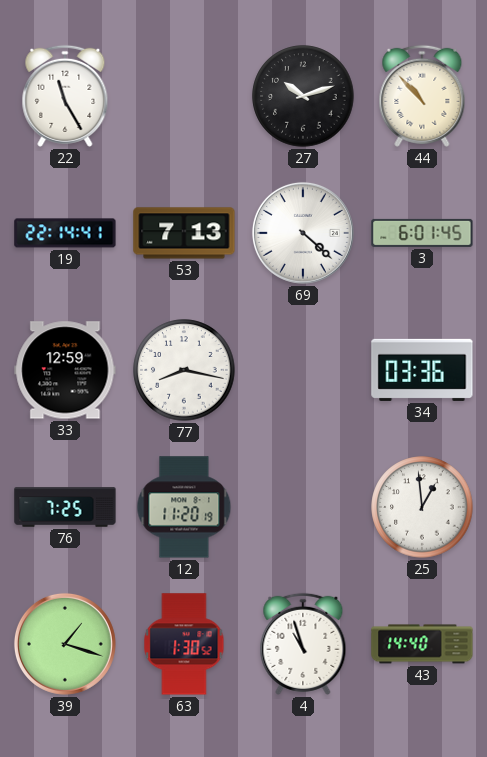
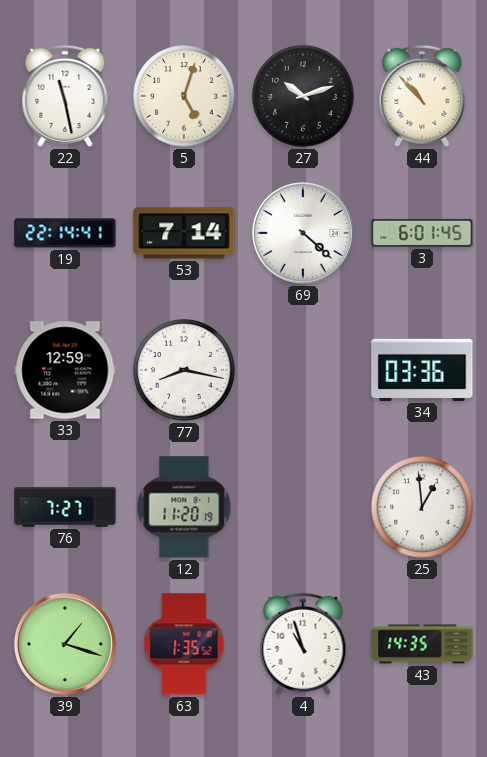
22: 11:25 -> 11:28 (65, 96)
5: none -> 5:03 (184, 96)
53: 7:13 -> 7:14 (184, 233)
76: 7:25 -> 7:27 (65, 507)
63: 1:30 -> 1:35 (184, 644)
43: 14:40 -> 14:35 (422, 644)
